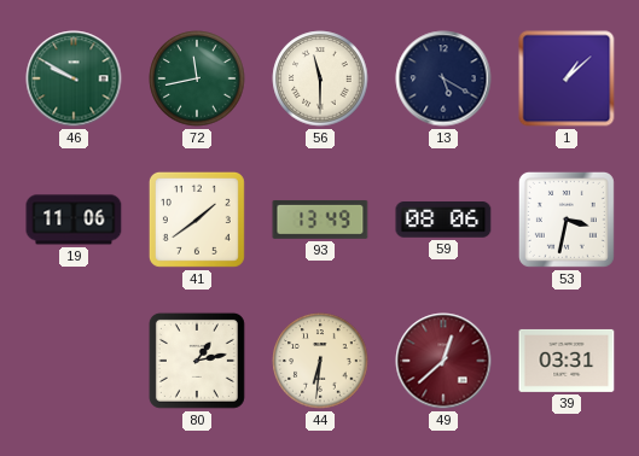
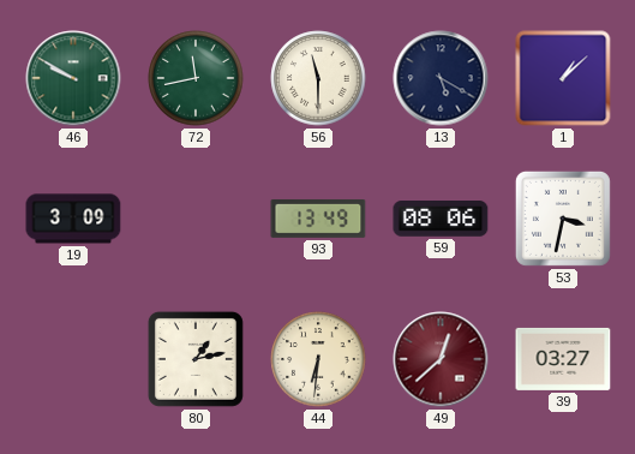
19: 11:06 -> 3:09 (73, 219)
41: 1:39 -> none (197, 220)
39: 03:31 -> 03:27 (563, 359)
